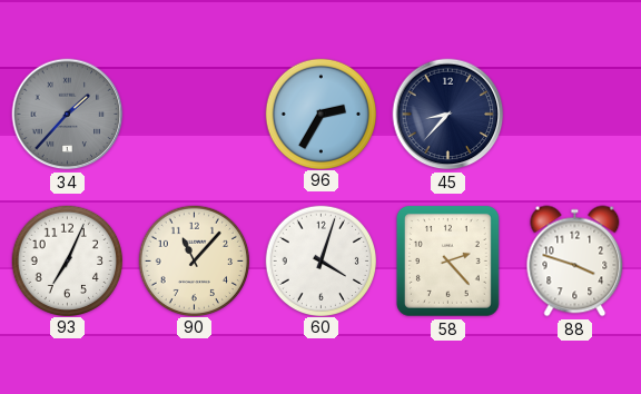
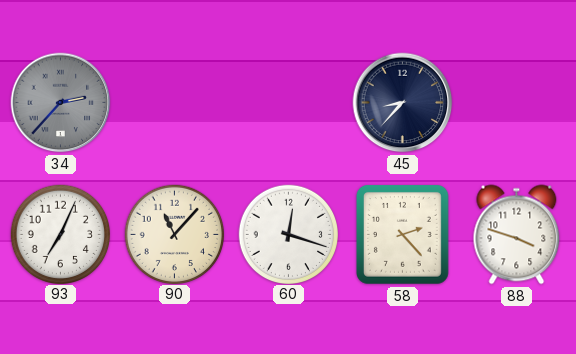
34: 1:37 -> 2:37 (61, 103)
96: 2:35 -> none (320, 114)
60: 4:03 -> 12:18 (288, 234)
